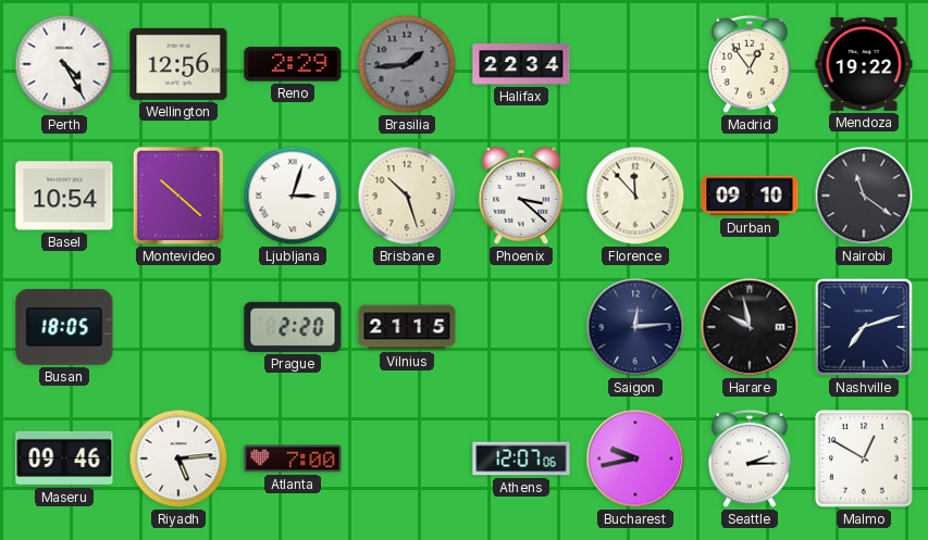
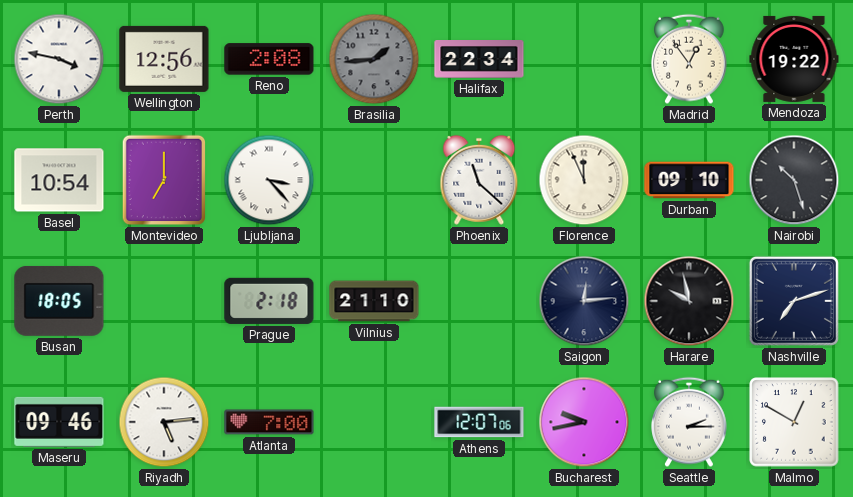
Perth: 4:25 -> 3:47 (59, 59)
Reno: 2:29 -> 2:08 (269, 59)
Montevideo: 10:22 -> 7:00 (163, 180)
Ljubljana: 3:03 -> 3:23 (269, 180)
Brisbane: 10:27 -> none (407, 196)
Phoenix: 3:22 -> 11:22 (479, 180)
Florence: 11:53 -> 11:56 (584, 180)
Nairobi: 11:21 -> 10:27 (794, 180)
Prague: 2:20 -> 2:18 (269, 301)
Vilnius: 21:15 -> 21:10 (374, 301)
